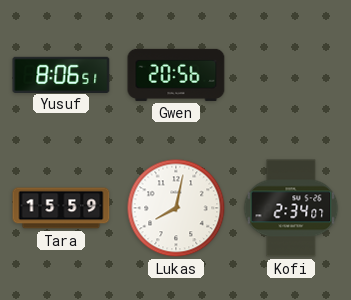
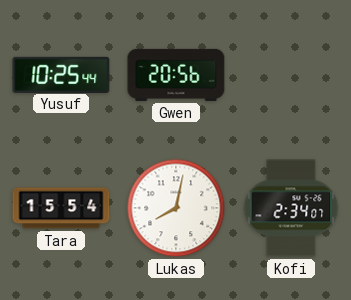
Yusuf: 8:06 -> 10:25 (61, 74)
Tara: 15:59 -> 15:54 (61, 208)
